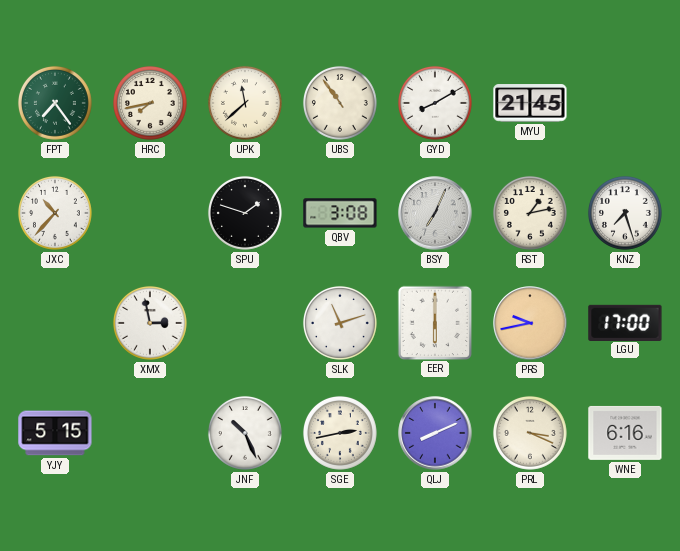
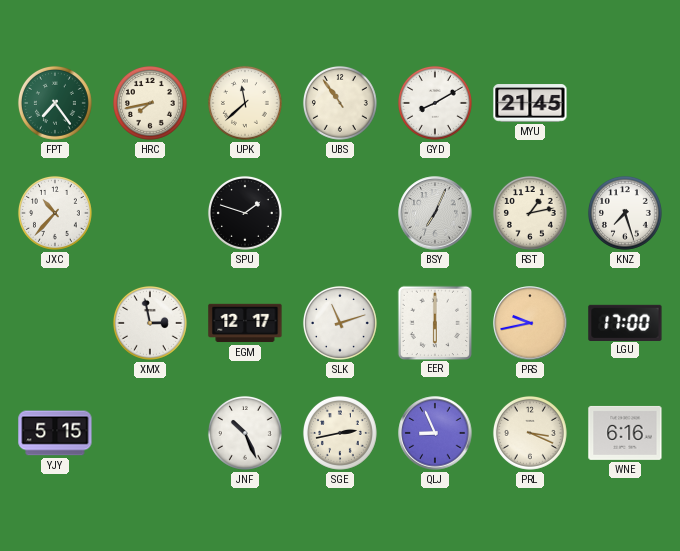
QBV: 3:08 -> none (340, 213)
EGM: none -> 12:17 (245, 323)
QLJ: 8:11 -> 8:56 (435, 433)
